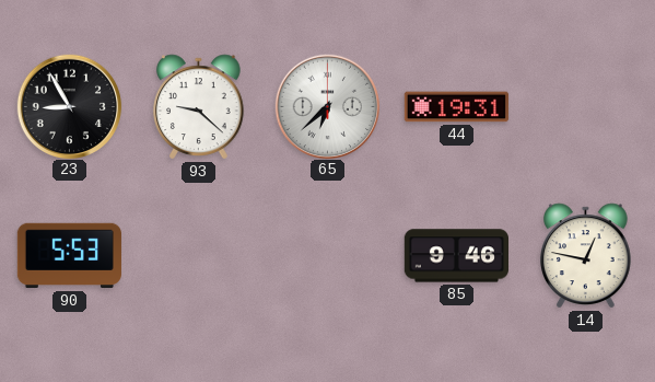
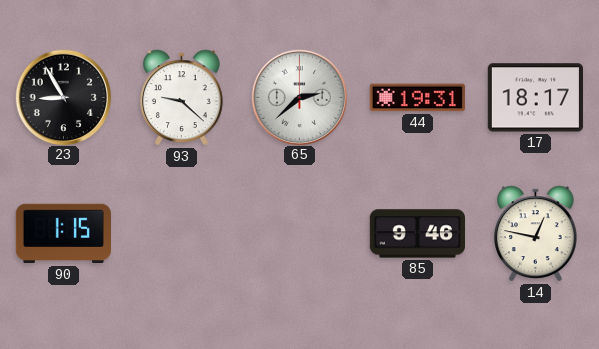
65: 6:38 -> 2:38 (299, 97)
17: none -> 18:17 (535, 98)
90: 5:53 -> 1:15 (63, 234)
